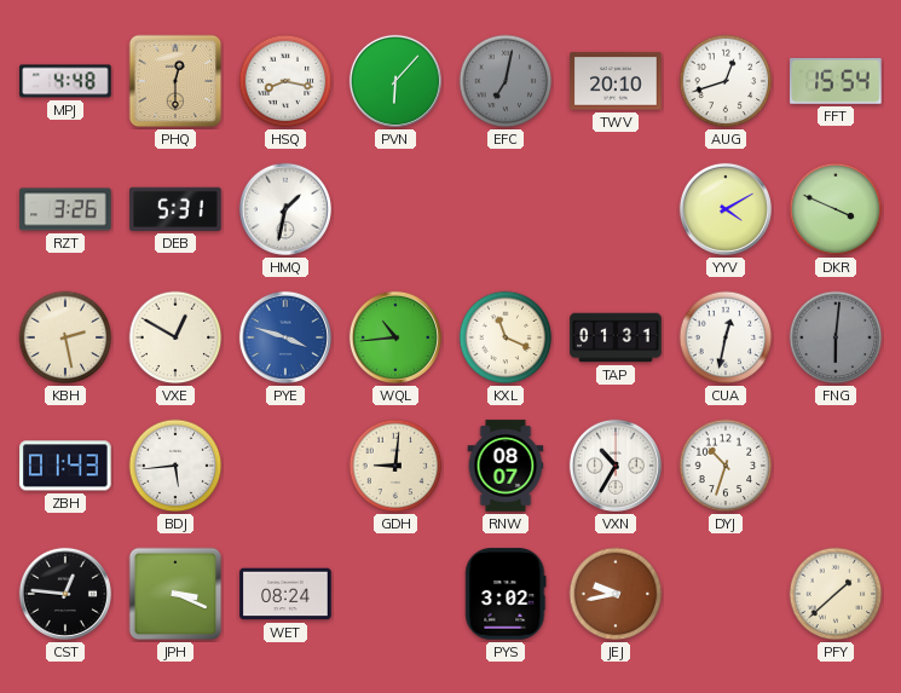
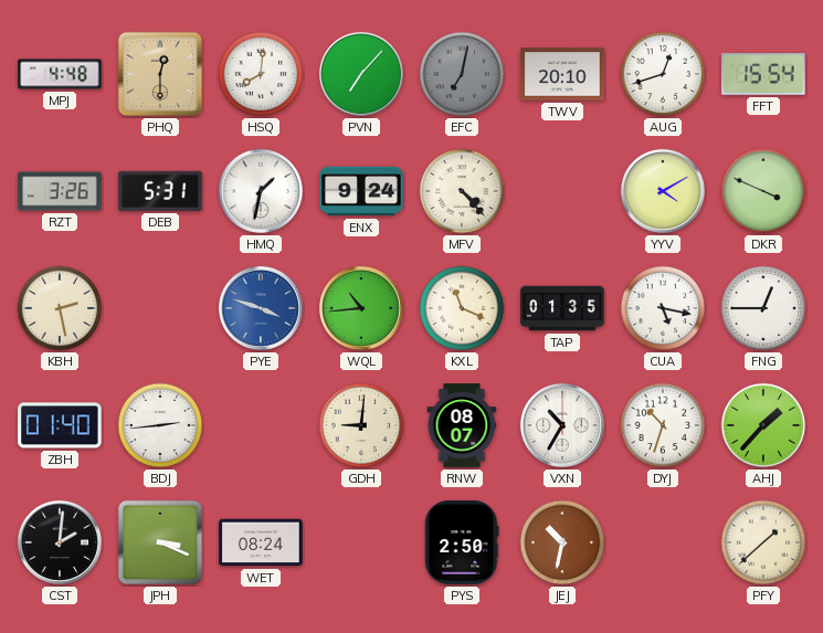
HSQ: 8:17 -> 8:01 (261, 74)
PVN: 6:07 -> 7:07 (361, 74)
ENX: none -> 9:24 (361, 191)
MFV: none -> 4:23 (462, 191)
VXE: 12:50 -> none (175, 337)
TAP: 01:31 -> 01:35 (562, 308)
CUA: 12:32 -> 5:17 (663, 308)
FNG: 6:01 -> 12:45 (763, 308)
FNG dial: grey -> white (763, 308)
ZBH: 01:43 -> 01:40 (60, 425)
BDJ: 5:44 -> 2:44 (160, 425)
AHJ: none -> 1:37 (763, 425)
CST: 12:46 -> 2:01 (60, 542)
PYS: 3:02 -> 2:50 (462, 542)
JEJ: 9:43 -> 10:32 (562, 542)
